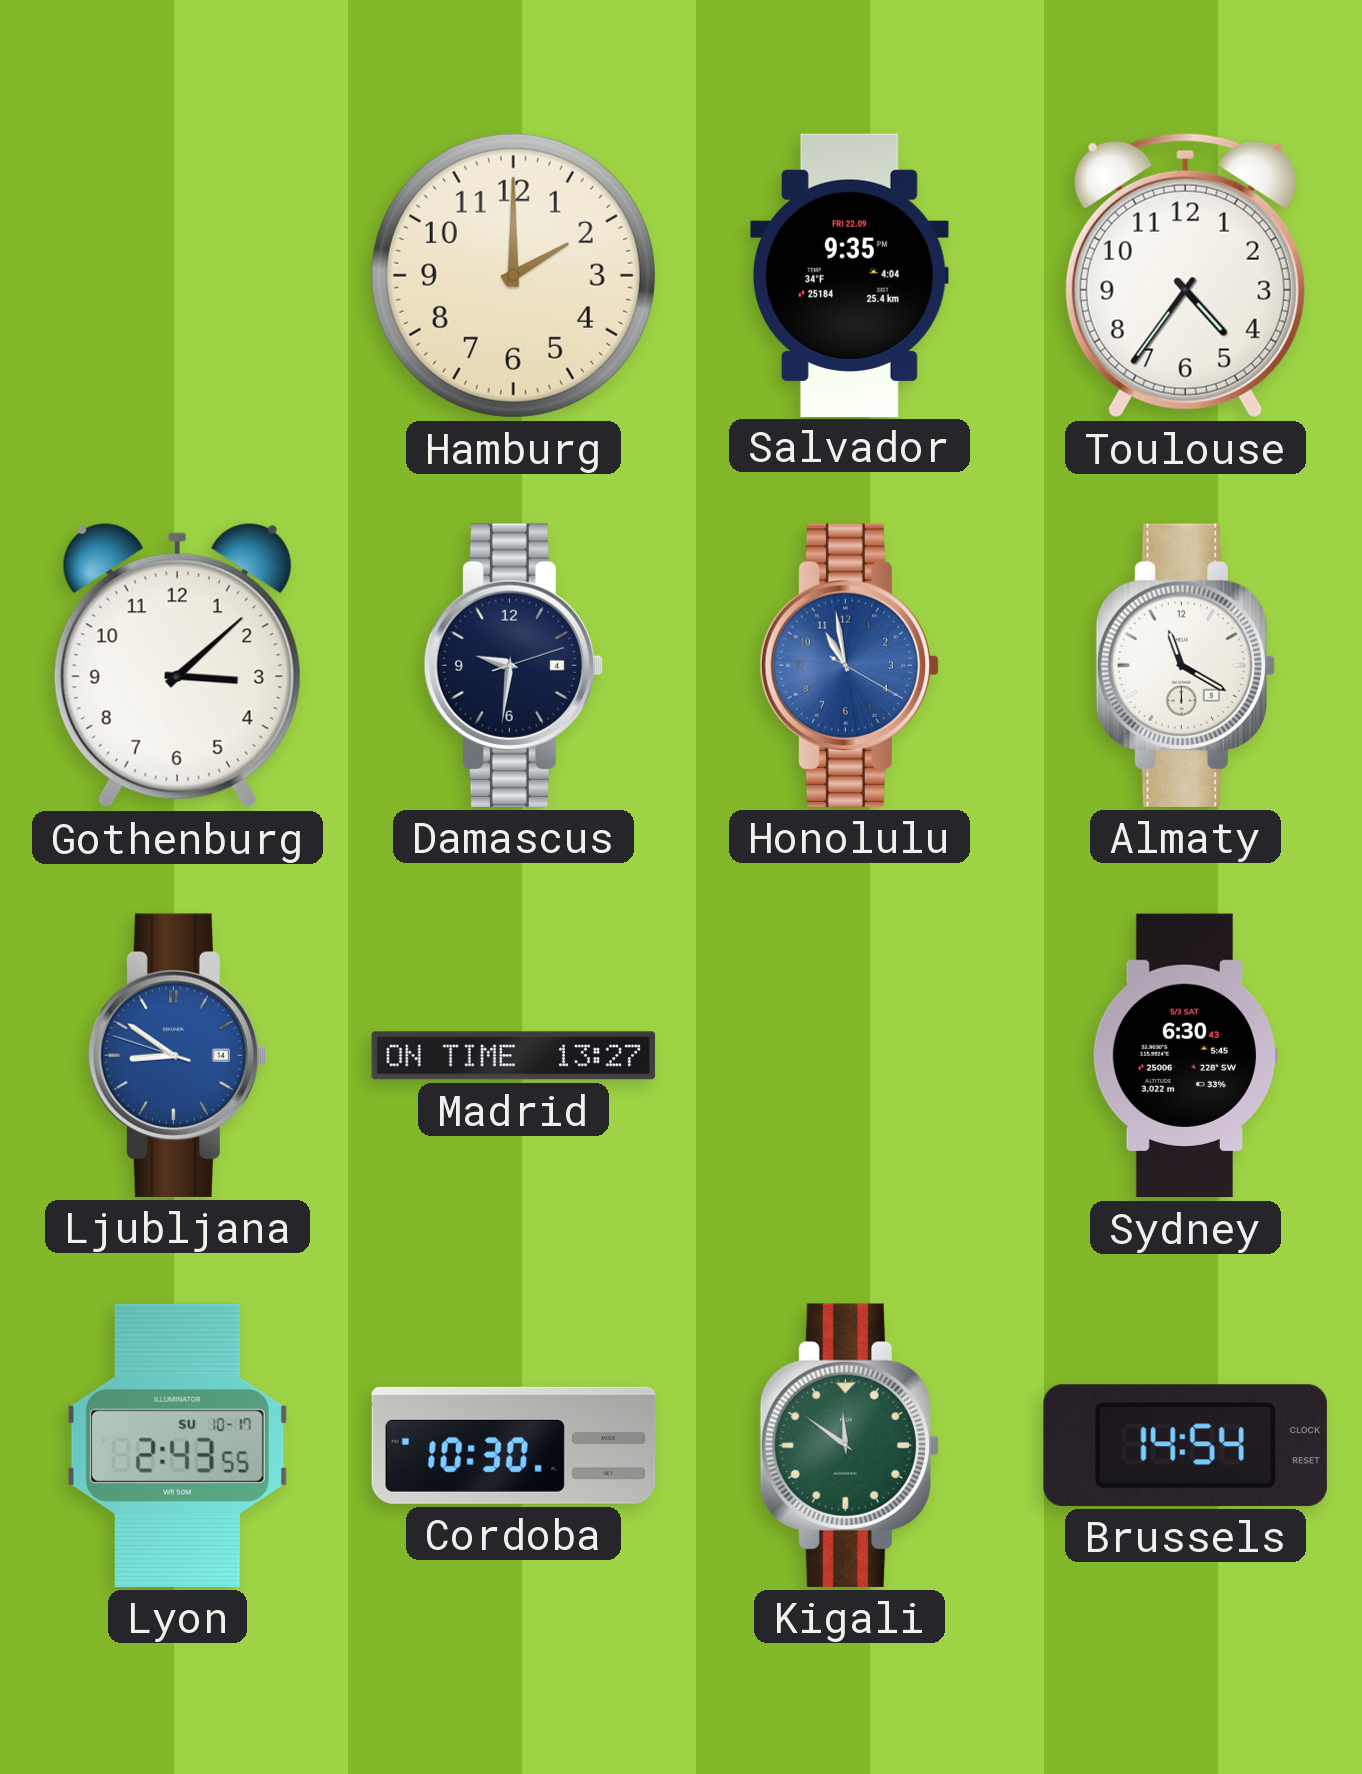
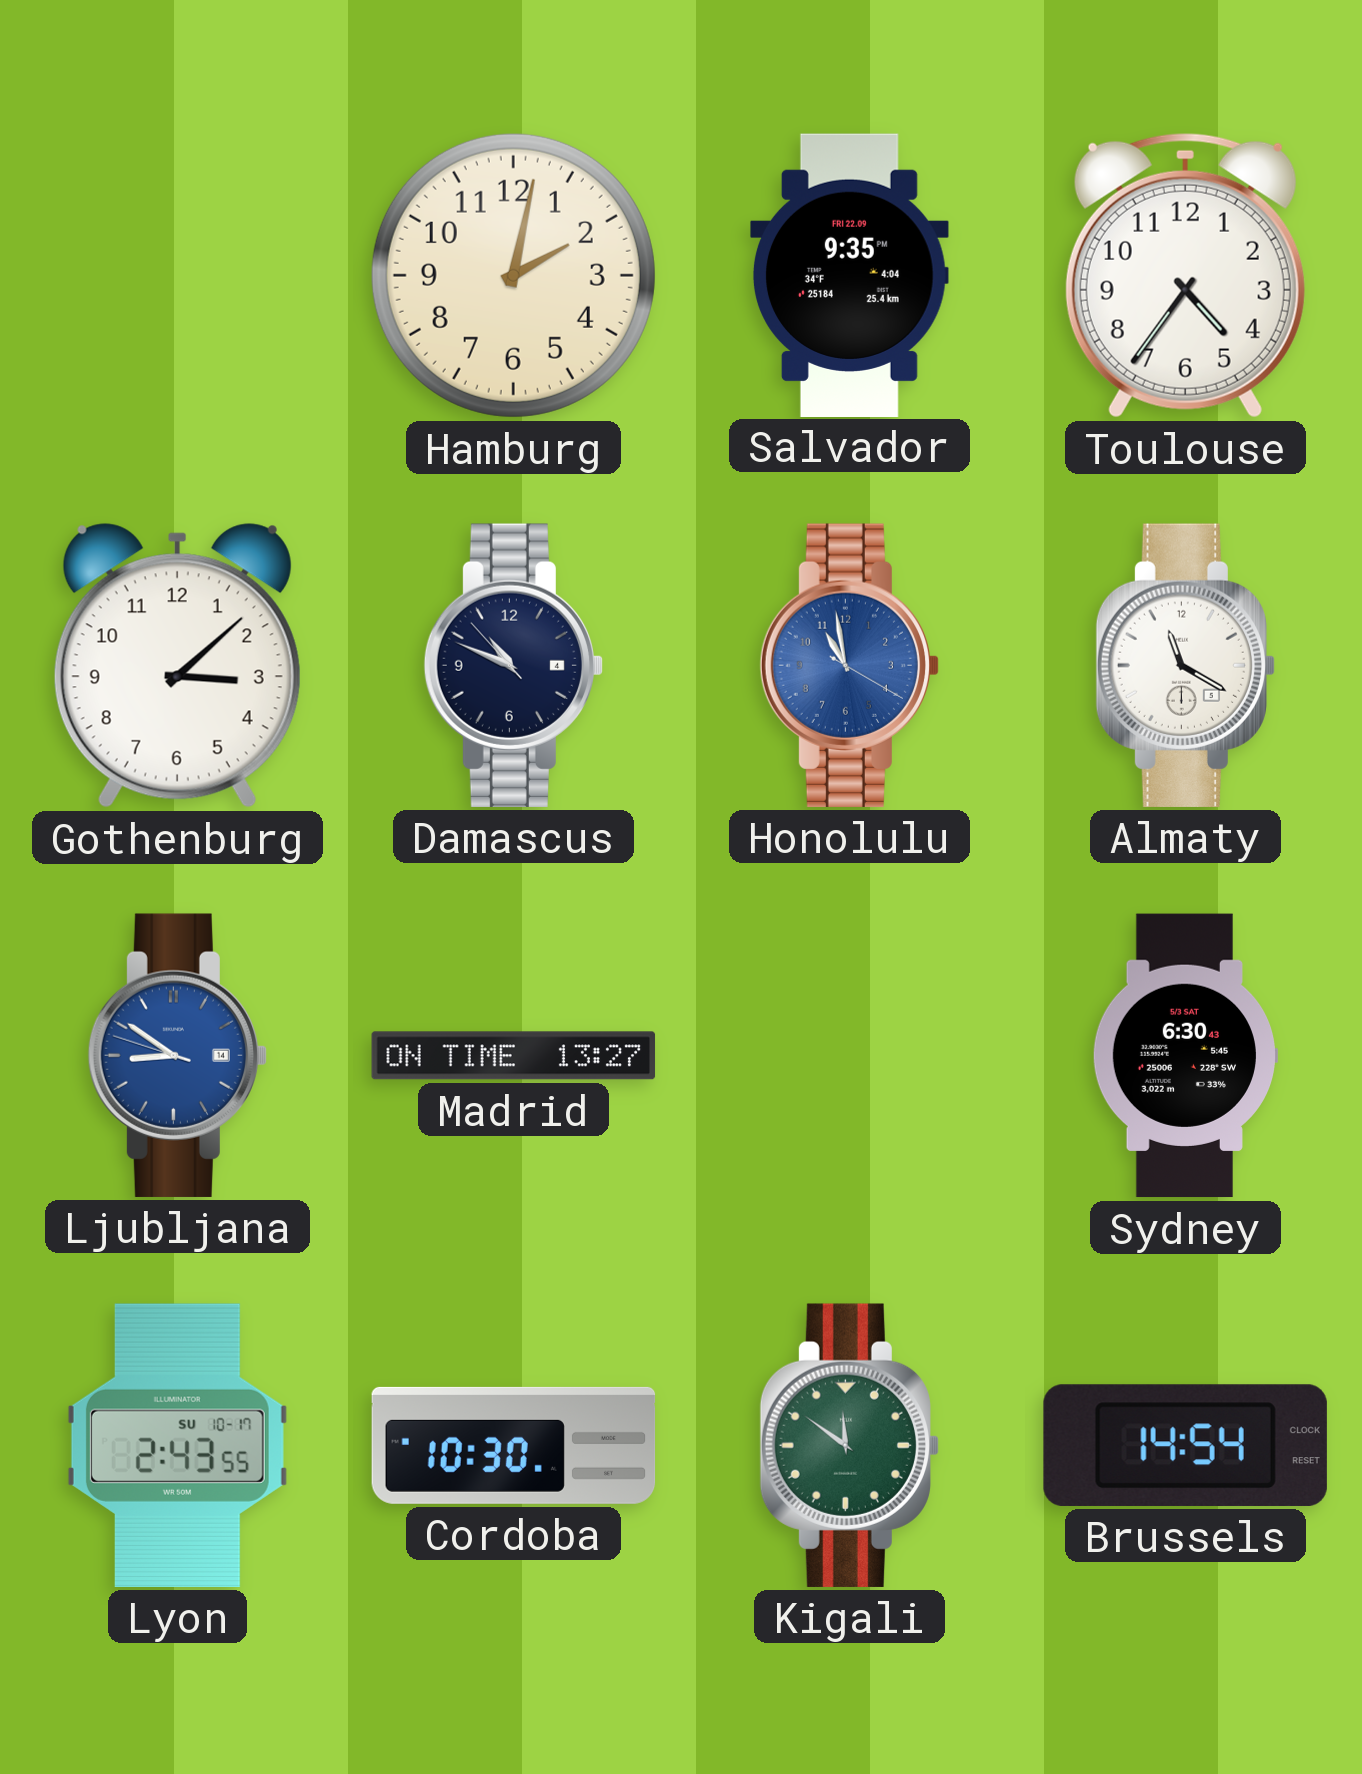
Hamburg: 2:00 -> 2:02 (513, 275)
Damascus: 9:31 -> 10:48 (513, 665)
